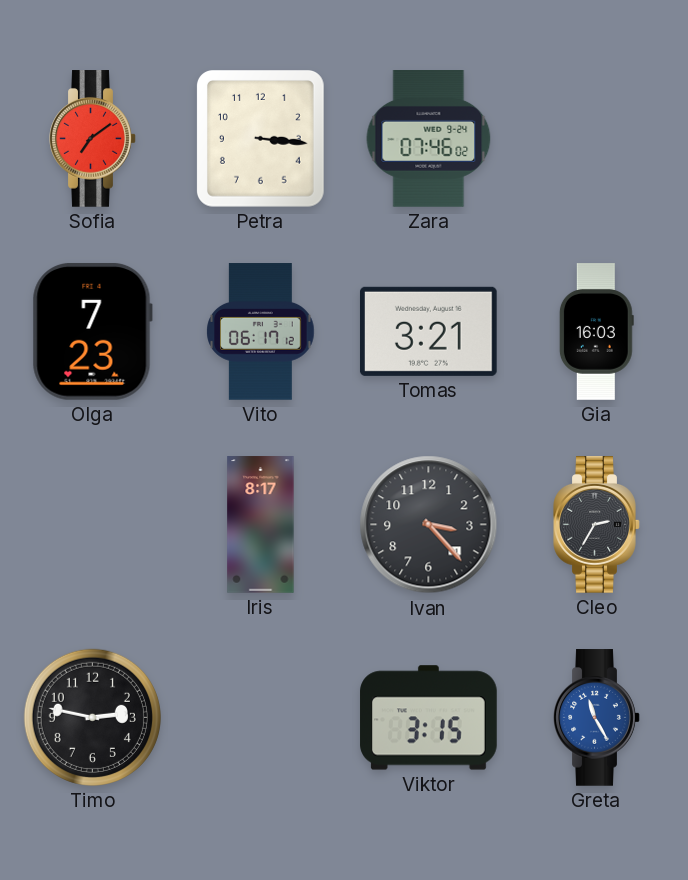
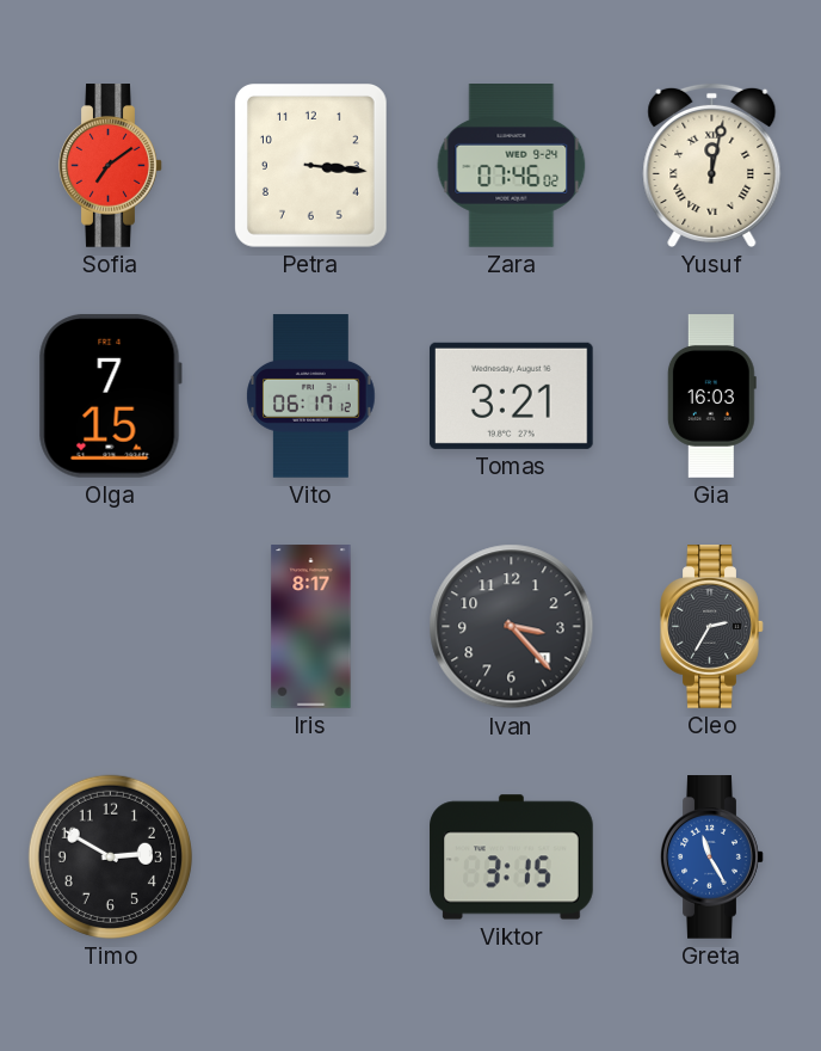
Yusuf: none -> 12:02 (712, 165)
Olga: 7:23 -> 7:15 (110, 395)
Timo: 2:47 -> 2:50 (110, 856)
